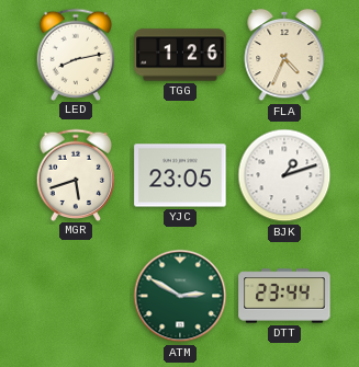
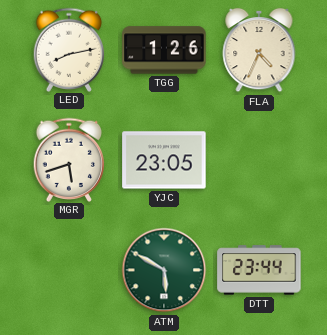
BJK: 1:12 -> none (284, 175)
ATM: 2:50 -> 5:50 (164, 270)
